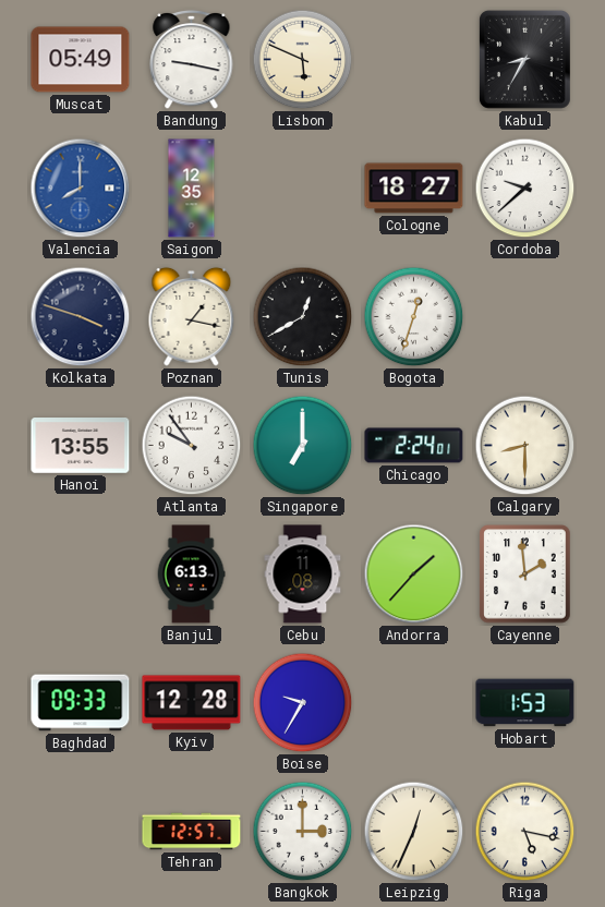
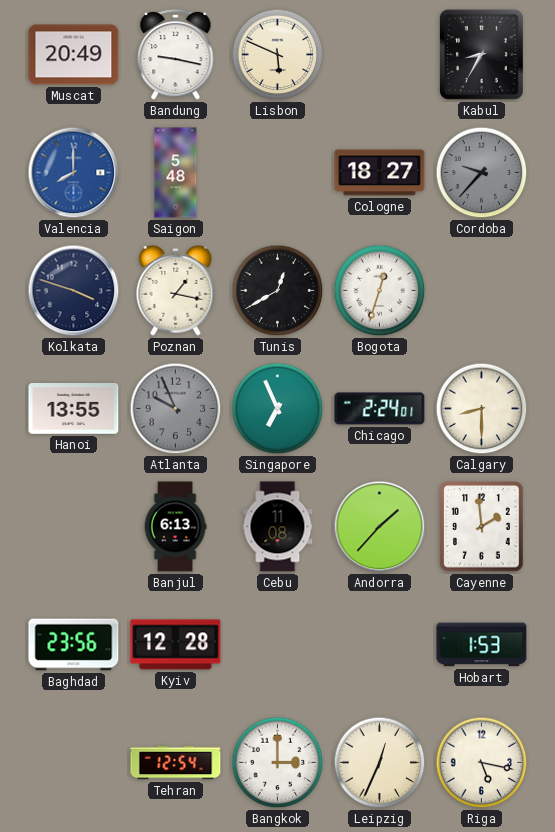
Muscat: 05:49 -> 20:49 (74, 55)
Saigon: 12:35 -> 5:48 (176, 173)
Cordoba: 9:38 -> 9:37 (482, 173)
Cordoba dial: white -> grey (482, 173)
Atlanta: 9:54 -> 9:56 (176, 409)
Atlanta dial: white -> grey (176, 409)
Singapore: 7:00 -> 6:56 (278, 409)
Baghdad: 09:33 -> 23:56 (74, 645)
Boise: 9:35 -> none (303, 703)
Tehran: 12:57 -> 12:54 (176, 763)
